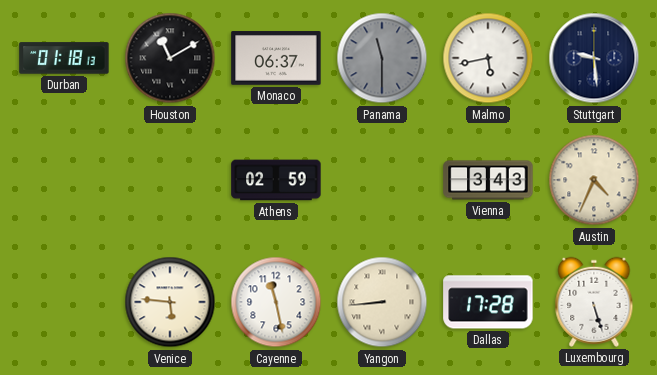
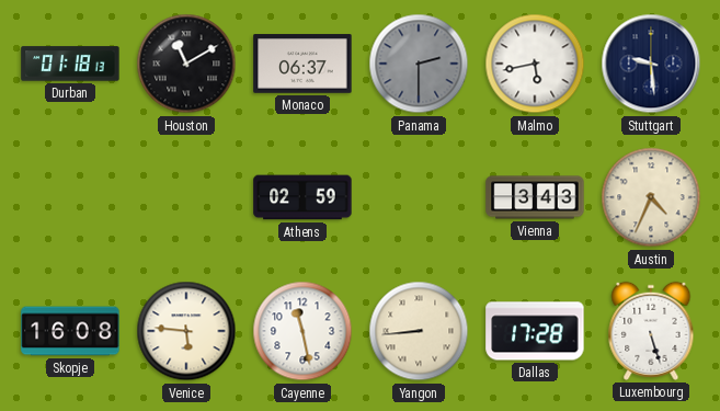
Panama: 11:30 -> 2:30 (419, 64)
Skopje: none -> 16:08 (70, 331)
